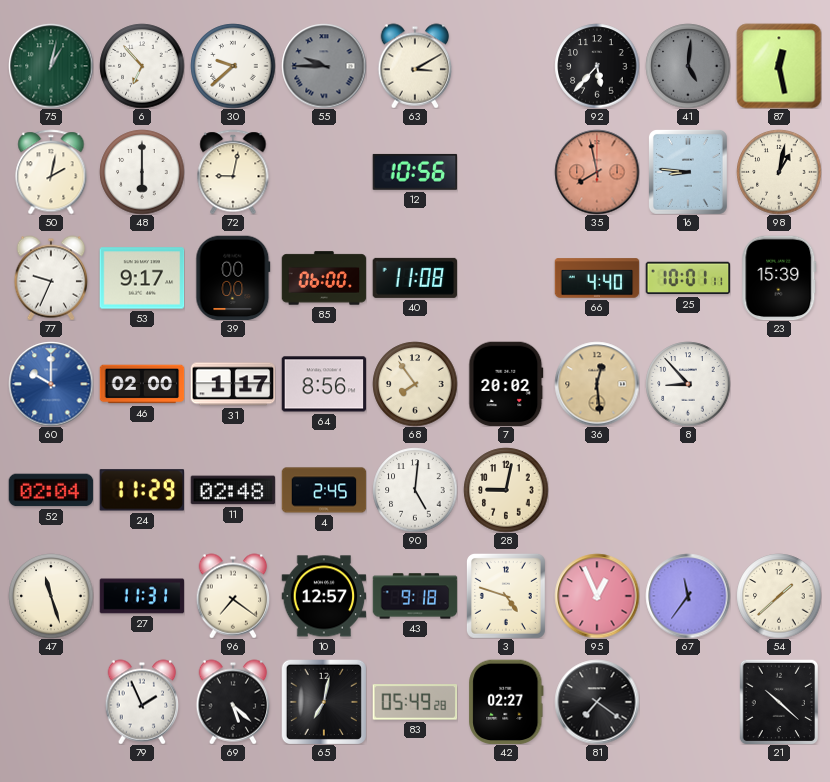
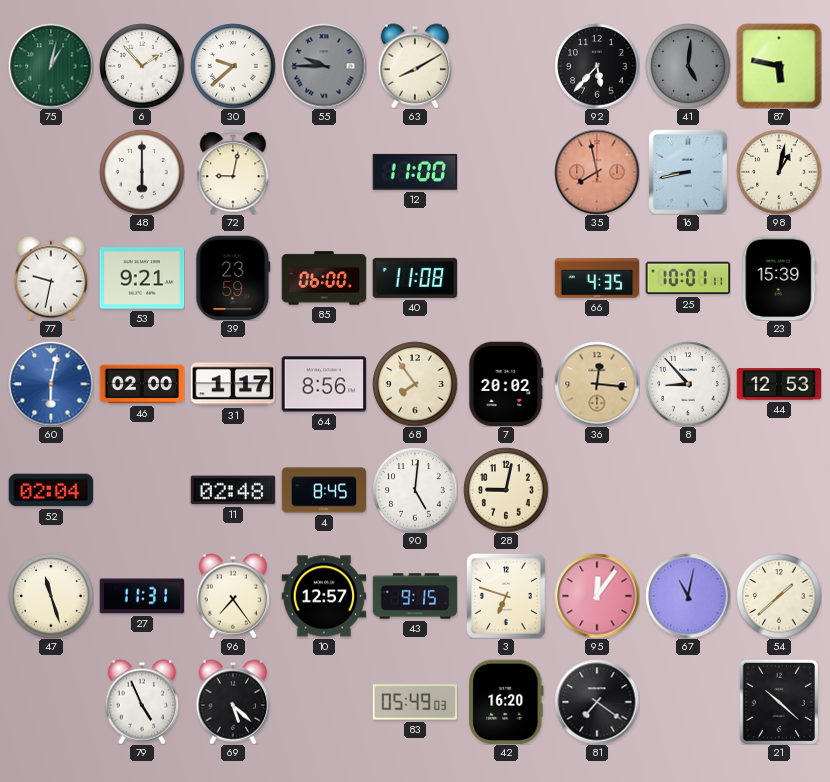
6: 6:53 -> 1:53 (142, 66)
63: 3:10 -> 8:10 (415, 66)
87: 12:28 -> 5:47 (779, 66)
50: 2:02 -> none (51, 172)
12: 10:56 -> 11:00 (415, 172)
16: 8:46 -> 8:43 (688, 172)
77: 9:34 -> 9:32 (51, 278)
53: 9:17 -> 9:21 (142, 278)
39: 00:00 -> 23:59 (233, 278)
66: 4:40 -> 4:35 (597, 278)
60: 10:00 -> 6:02 (51, 384)
36: 12:29 -> 12:16 (597, 384)
44: none -> 12:53 (779, 384)
24: 11:29 -> none (142, 490)
4: 2:45 -> 8:45 (324, 490)
96: 7:21 -> 7:24 (233, 596)
43: 9:18 -> 9:15 (415, 596)
3: 4:48 -> 6:48 (506, 596)
95: 12:56 -> 12:06 (597, 596)
67: 11:36 -> 11:02 (688, 596)
79: 1:56 -> 4:56 (142, 702)
65: 7:02 -> none (324, 702)
83: 05:49:28 -> 05:49:03 (415, 702)
42: 02:27 -> 16:20 (506, 702)
